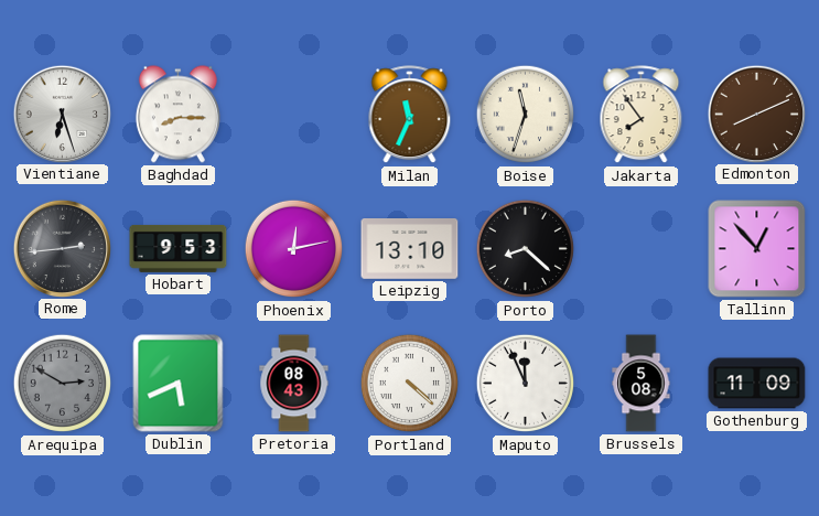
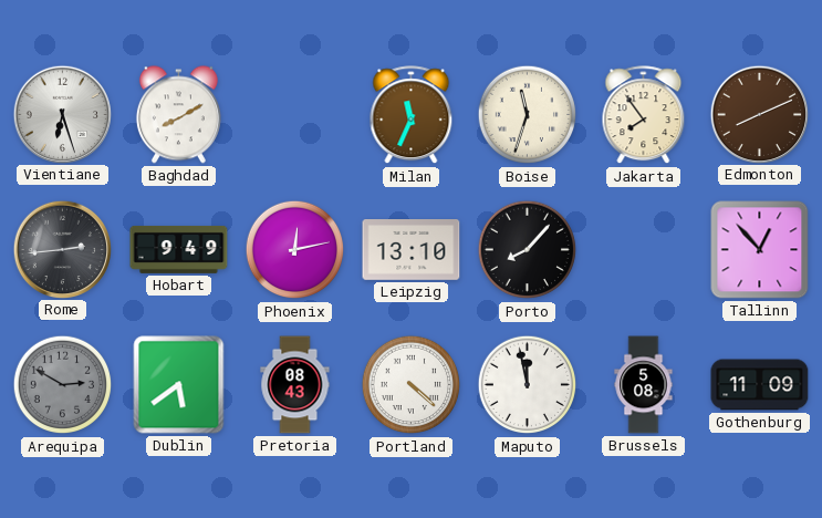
Baghdad: 8:15 -> 8:10 (178, 115)
Hobart: 9:53 -> 9:49 (179, 249)
Porto: 8:22 -> 8:07 (528, 250)
Dublin: 5:41 -> 5:39 (179, 385)
Maputo: 11:56 -> 11:58 (528, 385)
